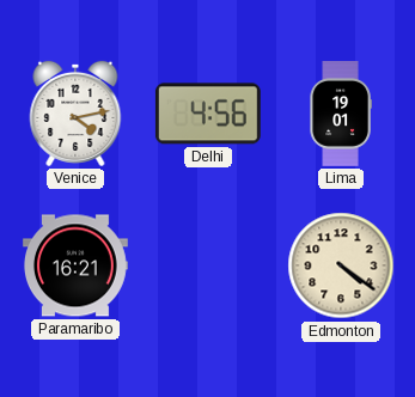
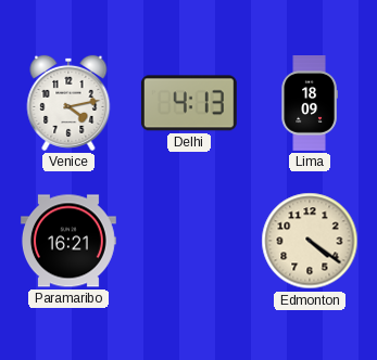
Delhi: 4:56 -> 4:13 (189, 103)
Lima: 19:01 -> 18:09 (310, 104)
